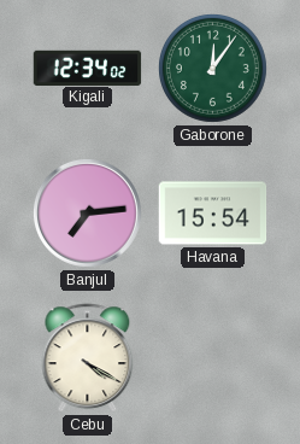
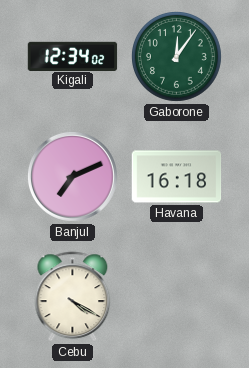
Banjul: 7:14 -> 7:11 (72, 176)
Havana: 15:54 -> 16:18 (177, 177)
